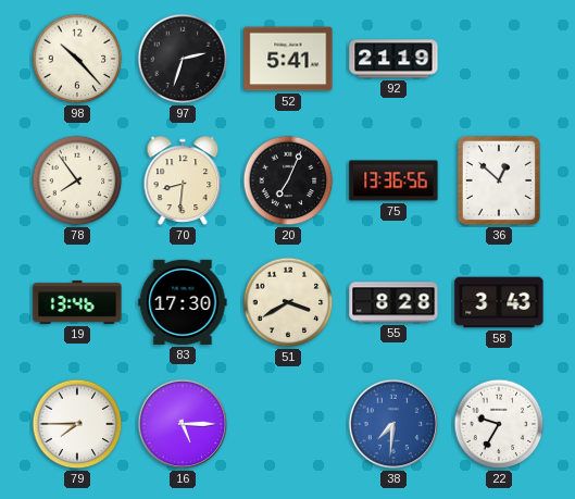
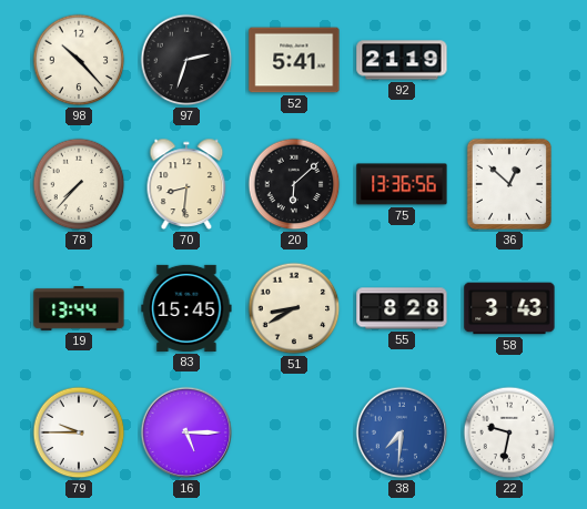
78: 7:54 -> 7:37 (79, 184)
20: 7:04 -> 6:08 (294, 184)
19: 13:46 -> 13:44 (79, 308)
83: 17:30 -> 15:45 (186, 308)
51: 3:40 -> 8:40 (294, 308)
79: 7:45 -> 9:45 (79, 432)
22: 9:35 -> 9:32 (509, 432)
